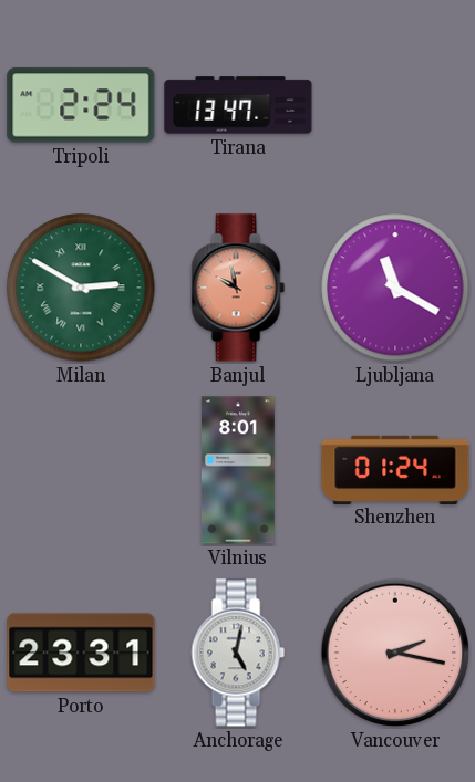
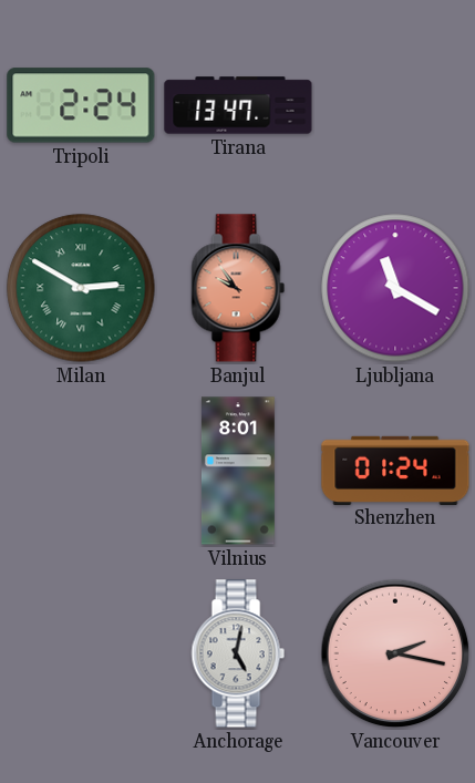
Banjul: 9:58 -> 9:54 (238, 288)
Porto: 23:31 -> none (81, 653)
